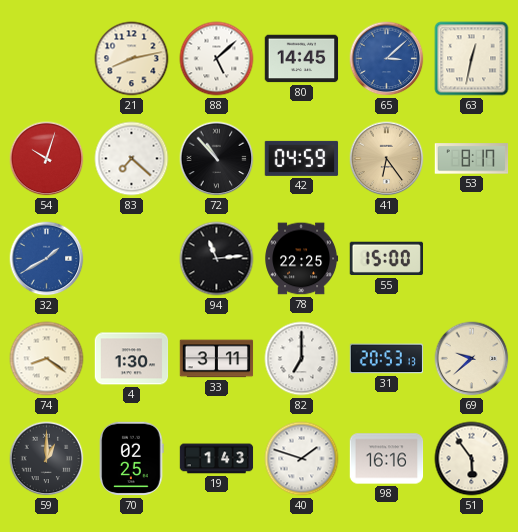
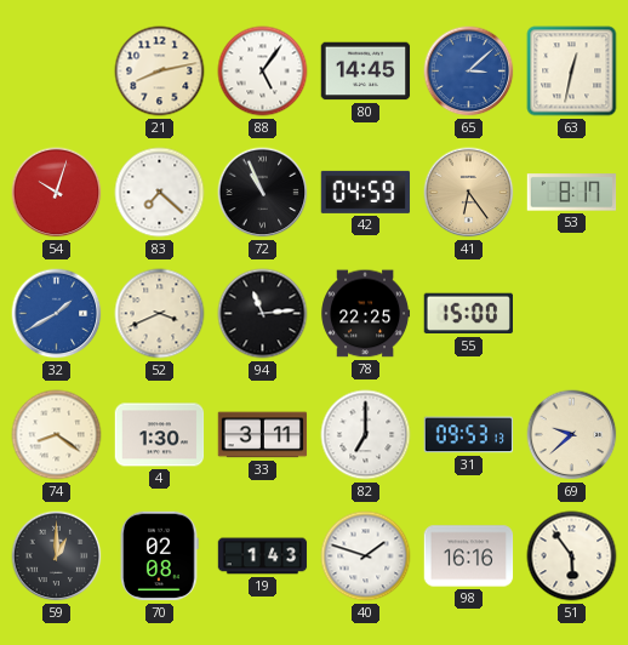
88: 5:08 -> 5:06 (263, 72)
72: 10:53 -> 10:56 (263, 193)
52: none -> 3:41 (160, 314)
31: 20:53 -> 09:53 (469, 435)
70: 02:25 -> 02:08 (160, 556)
